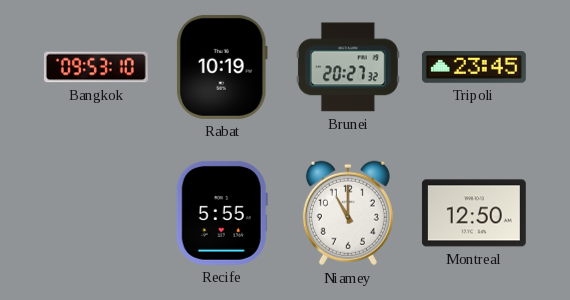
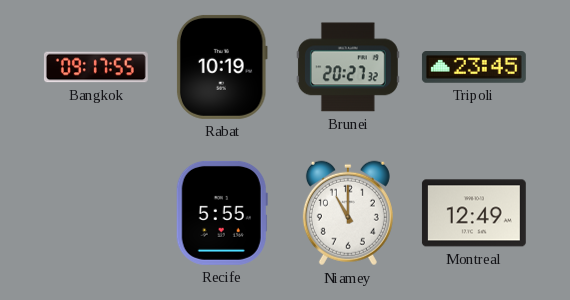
Bangkok: 09:53 -> 09:17 (96, 67)
Montreal: 12:50 -> 12:49 (474, 213)
